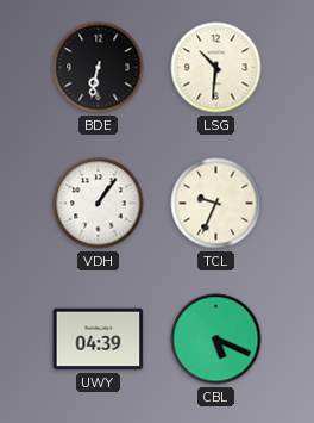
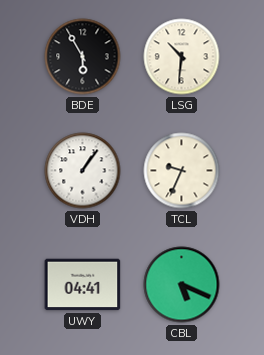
BDE: 6:32 -> 5:55 (83, 57)
UWY: 04:39 -> 04:41 (83, 285)
